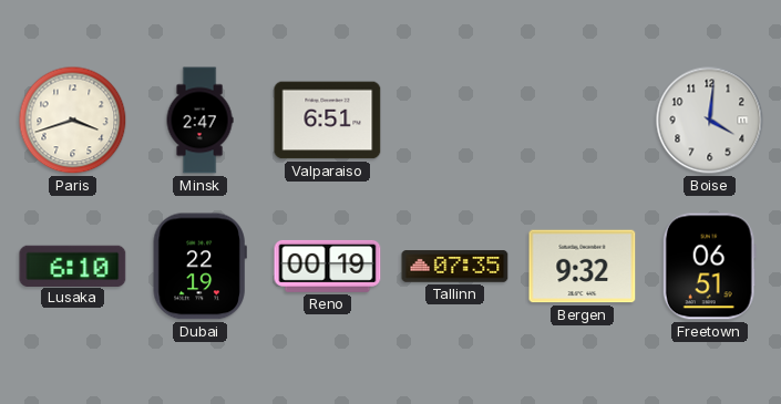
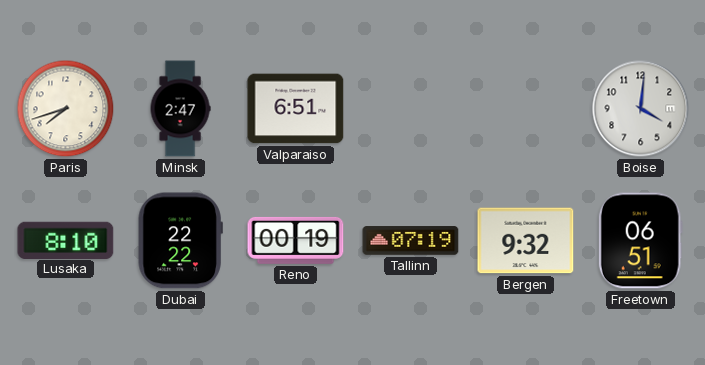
Paris: 3:42 -> 7:42 (66, 109)
Lusaka: 6:10 -> 8:10 (66, 240)
Dubai: 22:19 -> 22:22 (180, 241)
Tallinn: 07:35 -> 07:19 (411, 241)
